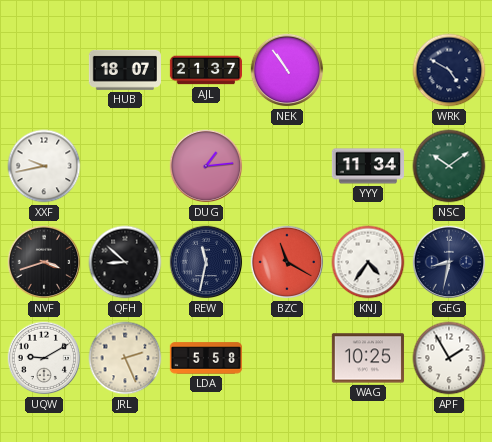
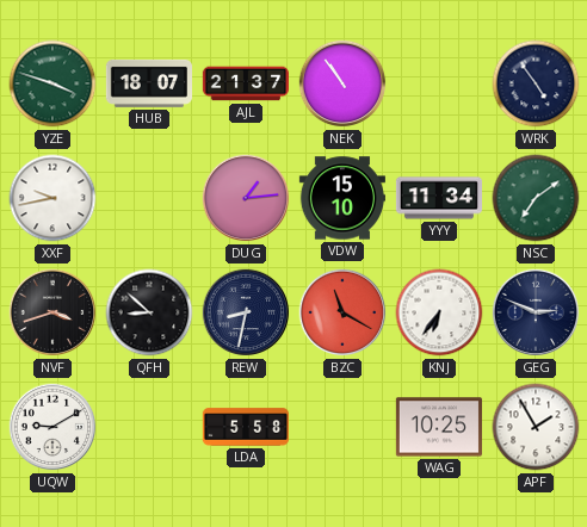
YZE: none -> 3:48 (52, 83)
WRK: 4:50 -> 4:54 (536, 83)
VDW: none -> 15:10 (342, 198)
NSC: 10:09 -> 7:09 (536, 198)
REW: 11:32 -> 8:32 (246, 312)
KNJ: 4:36 -> 6:36 (439, 312)
GEG: 8:32 -> 2:49 (536, 312)
JRL: 2:26 -> none (125, 358)
